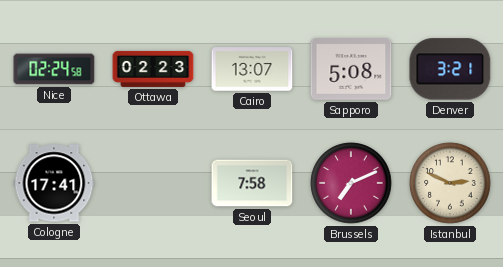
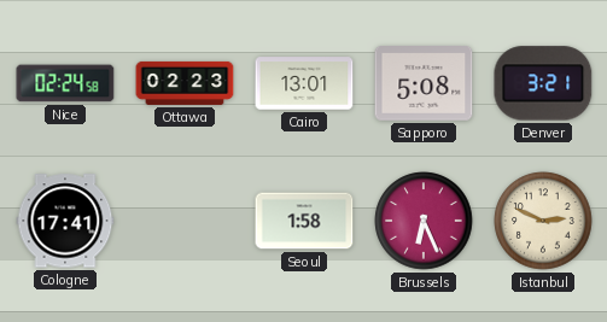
Cairo: 13:07 -> 13:01 (304, 83)
Seoul: 7:58 -> 1:58 (304, 221)
Brussels: 7:11 -> 6:26 (424, 221)
